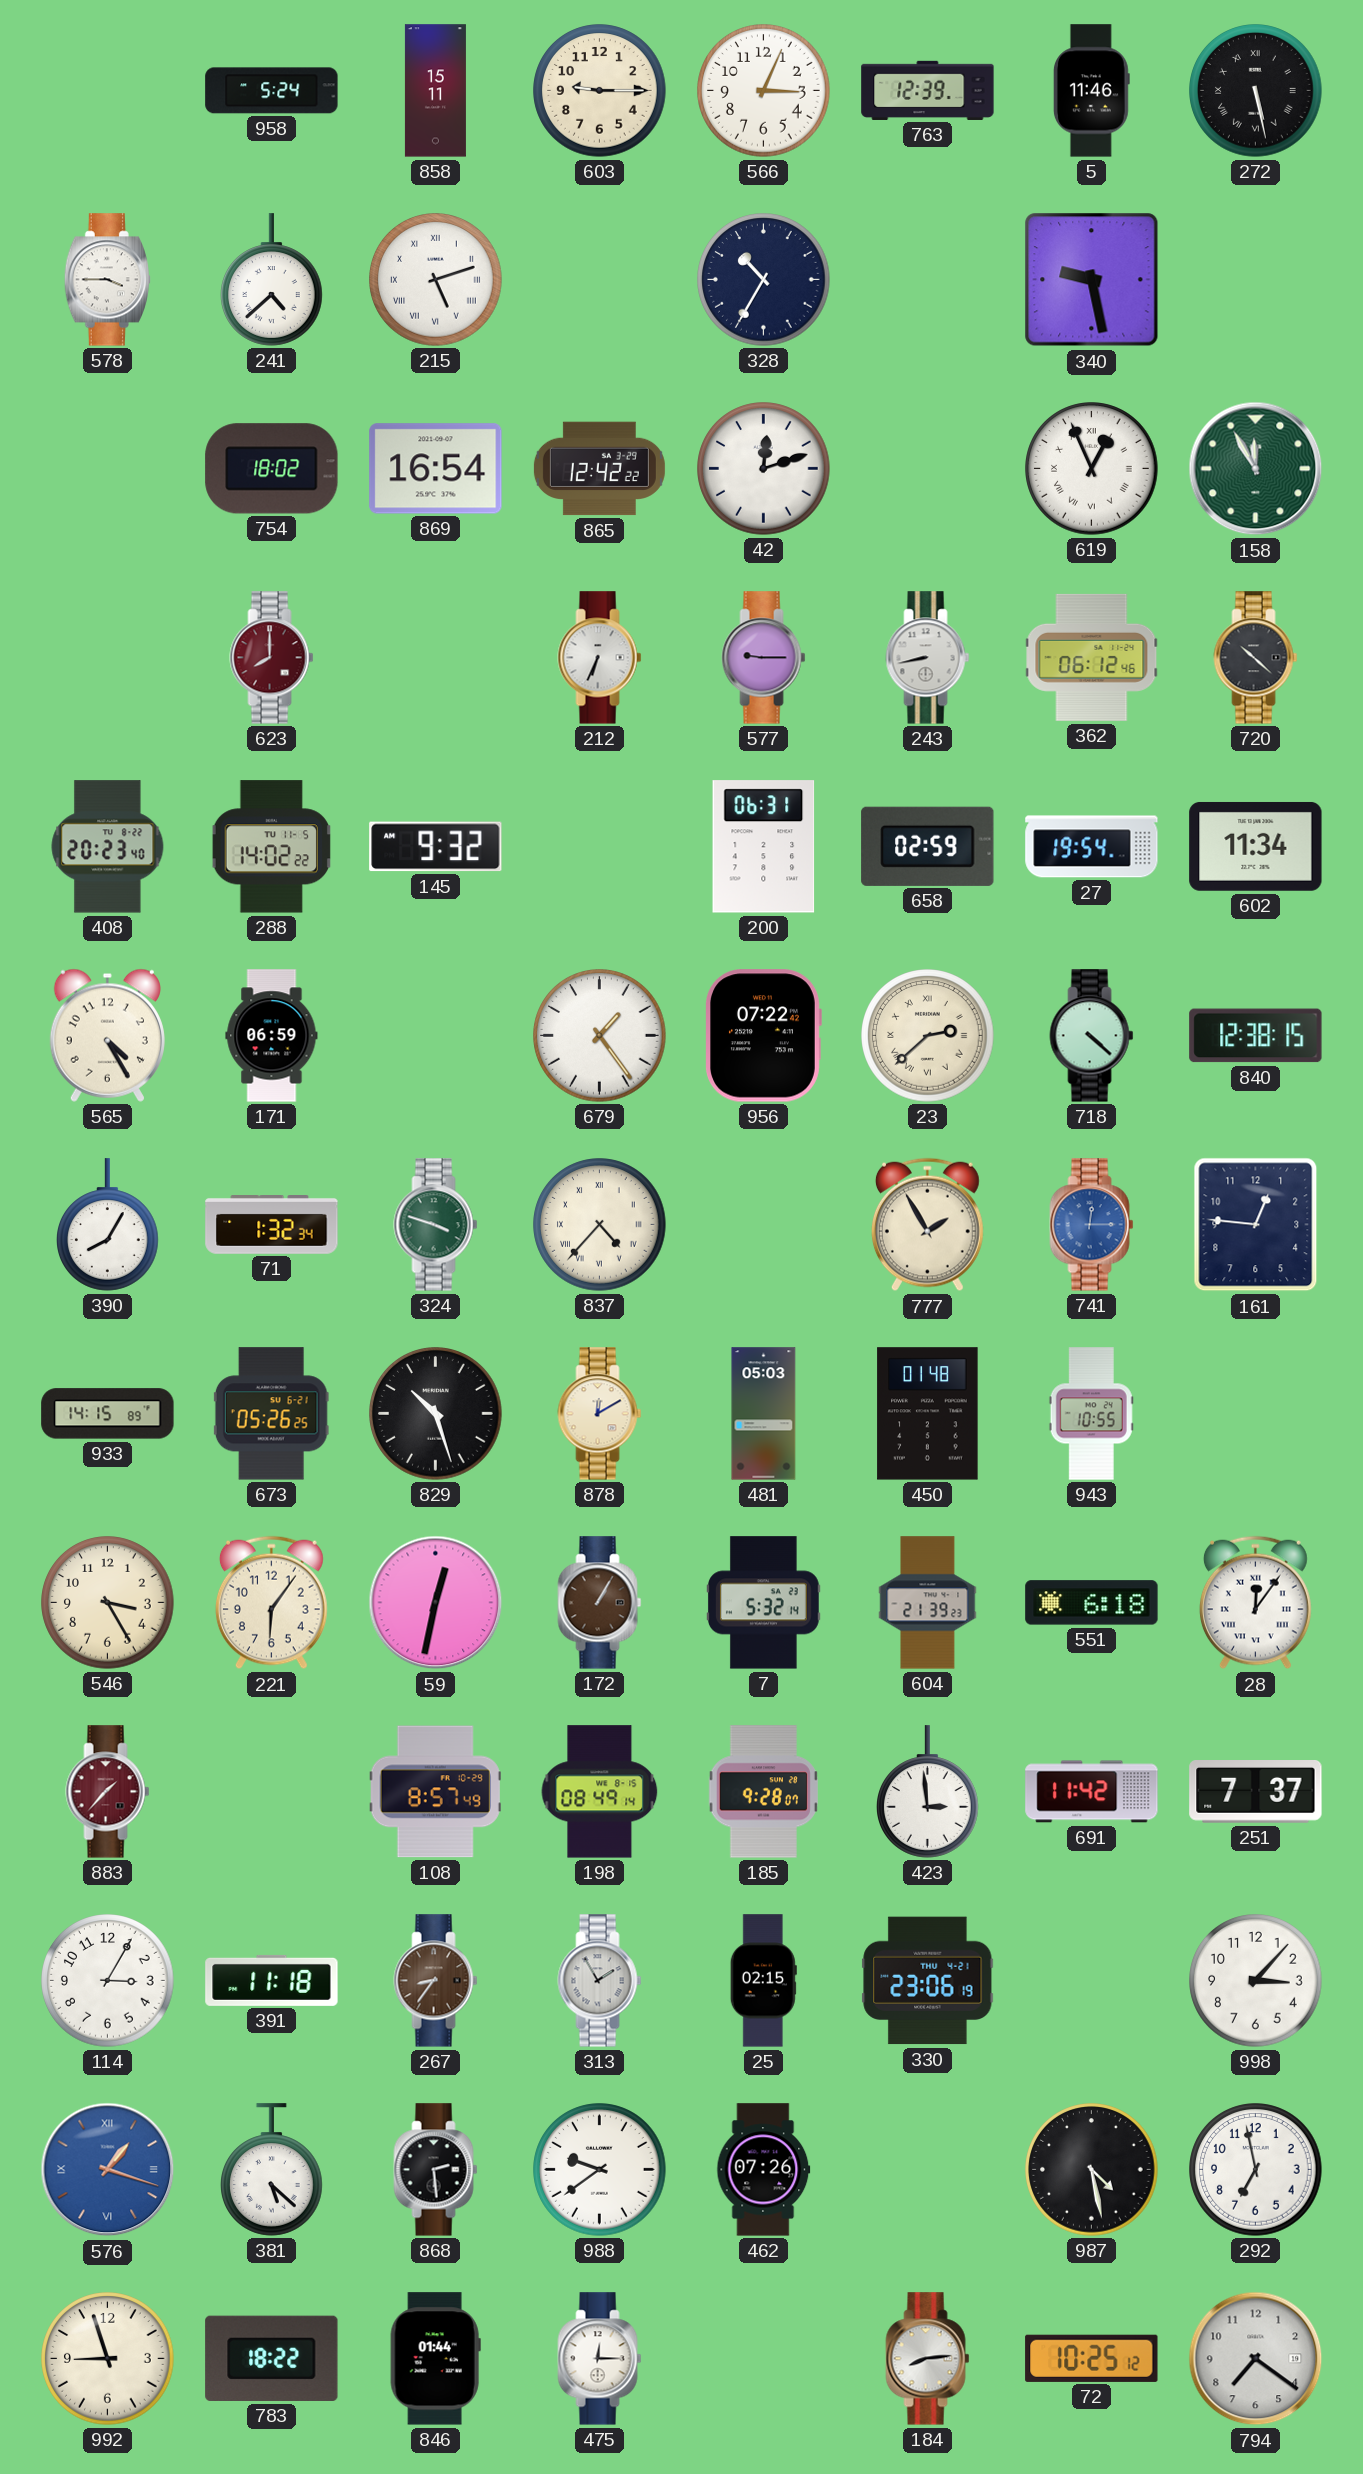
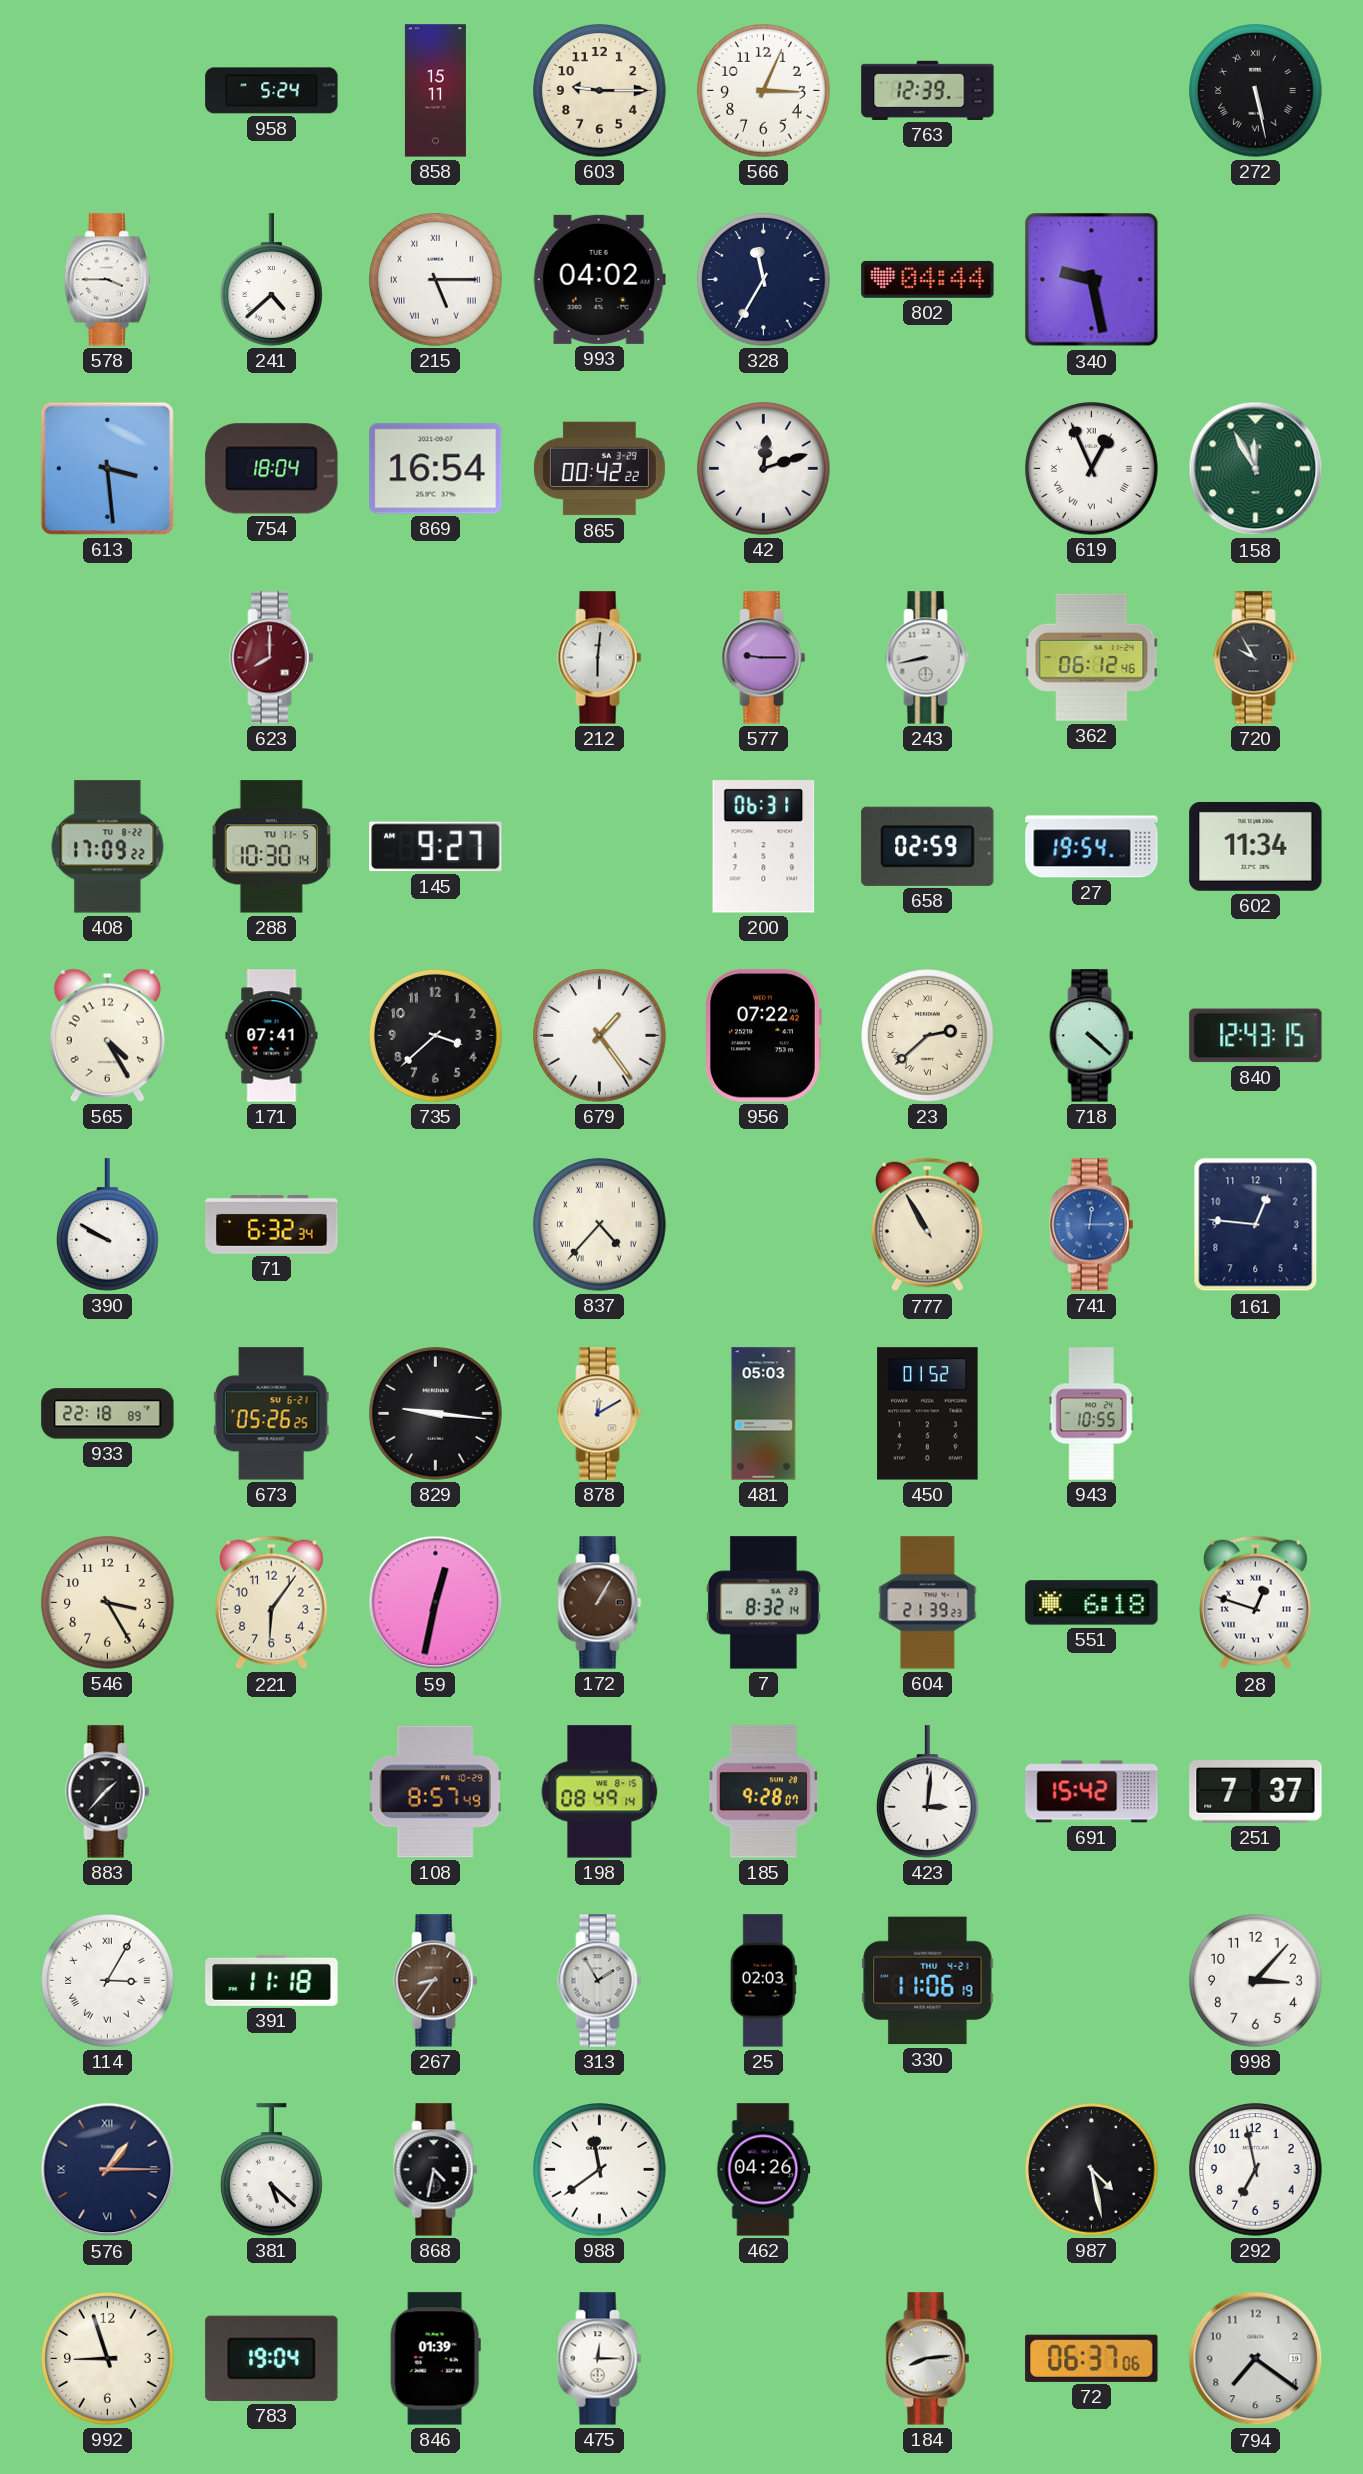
5: 11:46 -> none (1091, 91)
215: 5:12 -> 5:15 (436, 280)
993: none -> 04:02 (599, 279)
328: 10:35 -> 11:35 (764, 280)
802: none -> 04:44 (928, 279)
613: none -> 3:29 (107, 468)
754: 18:02 -> 18:04 (272, 469)
865: 12:42 -> 00:42 (599, 469)
212: 6:34 -> 6:01 (600, 658)
720: 10:22 -> 9:55 (1256, 658)
408: 20:23 -> 17:09 (108, 847)
288: 14:02 -> 10:30 (271, 847)
145: 9:32 -> 9:27 (436, 847)
171: 06:59 -> 07:41 (272, 1036)
735: none -> 3:38 (436, 1036)
840: 12:38 -> 12:43 (1256, 1036)
390: 8:05 -> 9:50 (108, 1225)
71: 1:32 -> 6:32 (272, 1225)
324: 3:48 -> none (436, 1225)
777: 1:55 -> 10:55 (927, 1225)
933: 14:15 -> 22:18 (108, 1414)
829: 10:27 -> 9:16 (436, 1414)
450: 01:48 -> 01:52 (928, 1414)
7: 5:32 -> 8:32 (763, 1603)
28: 12:06 -> 12:48 (1255, 1603)
883 dial: burgundy -> black (108, 1792)
423: 2:59 -> 3:01 (928, 1792)
691: 11:42 -> 15:42 (1092, 1792)
114 numerals: Arabic -> Roman (108, 1981)
25: 02:15 -> 02:03 (763, 1981)
330: 23:06 -> 11:06 (928, 1981)
576: 1:18 -> 1:15 (108, 2170)
576 dial: blue -> navy (108, 2170)
868: 2:29 -> 4:32 (436, 2170)
988: 9:39 -> 11:39 (600, 2170)
462: 07:26 -> 04:26 (764, 2170)
783: 18:22 -> 19:04 (272, 2358)
846: 01:44 -> 01:39 (435, 2359)
72: 10:25 -> 06:37 (1092, 2358)
